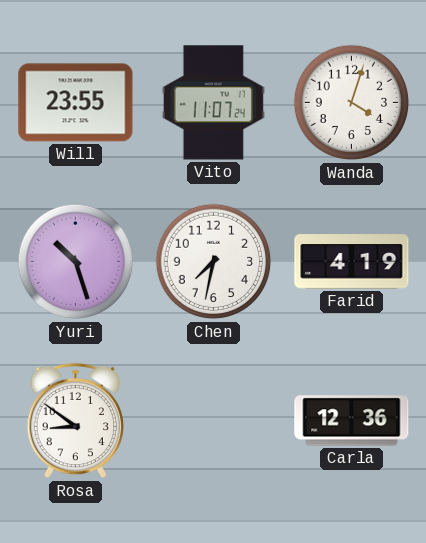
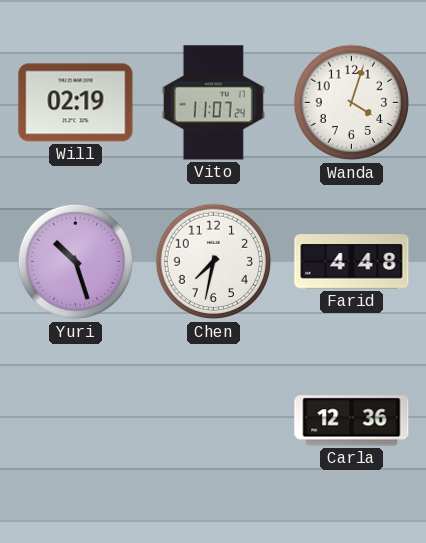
Will: 23:55 -> 02:19 (76, 103)
Farid: 4:19 -> 4:48 (352, 262)
Rosa: 8:51 -> none (75, 421)
